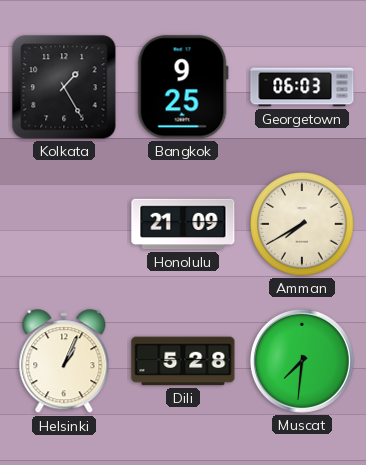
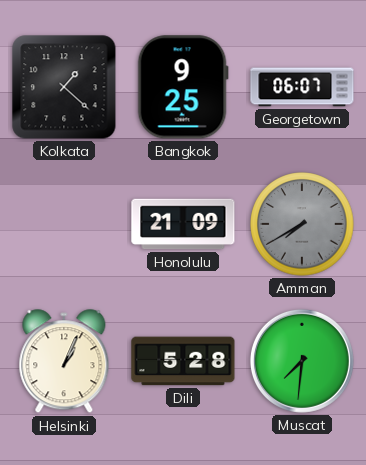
Kolkata: 1:25 -> 1:22 (64, 87)
Georgetown: 06:03 -> 06:07 (302, 87)
Amman dial: cream -> grey (302, 224)
